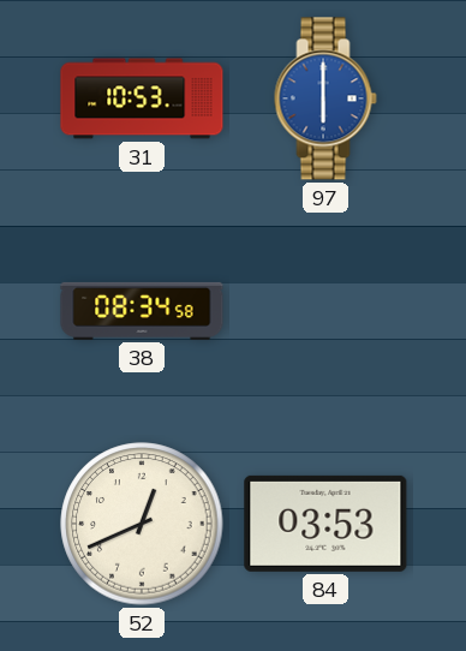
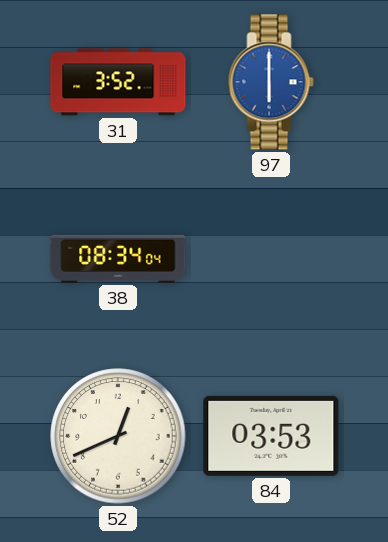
31: 10:53 -> 3:52 (118, 82)
38: 08:34:58 -> 08:34:04 (118, 259)
